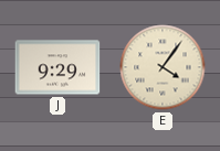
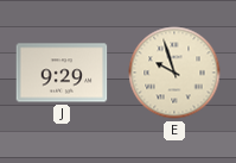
E: 4:06 -> 9:57 (174, 73)
